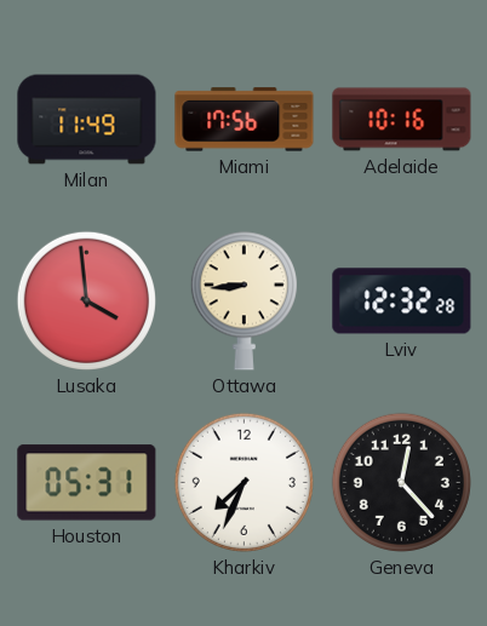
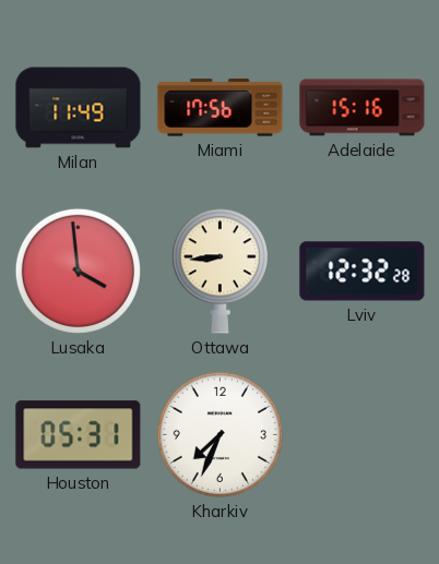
Adelaide: 10:16 -> 15:16 (363, 108)
Geneva: 12:23 -> none (401, 482)
